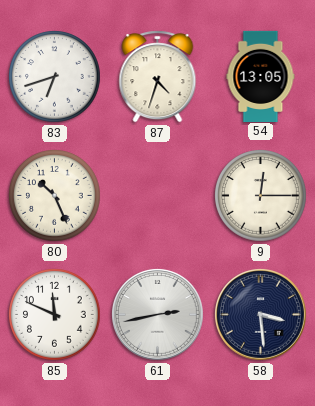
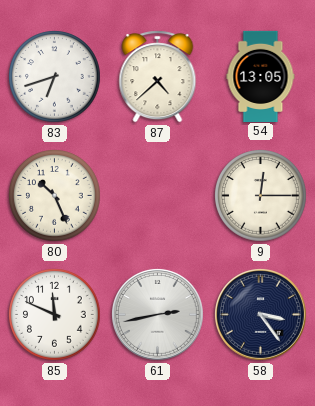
87: 4:33 -> 4:38 (158, 77)
58: 3:29 -> 3:24 (260, 314)
